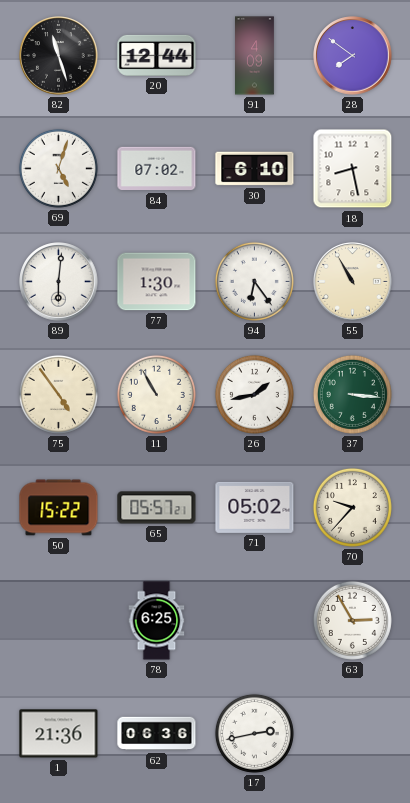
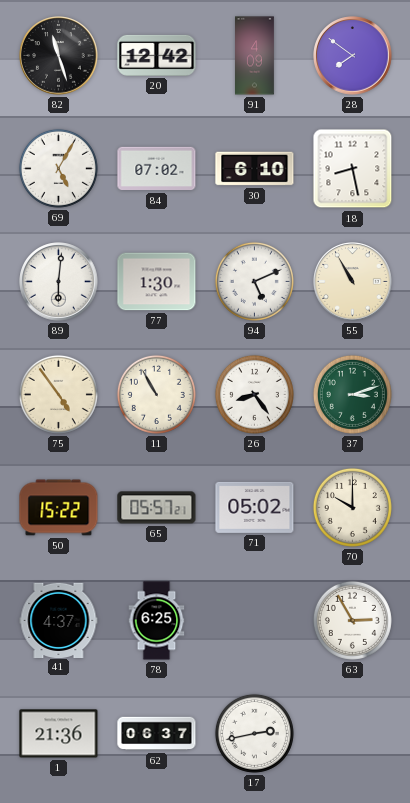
20: 12:44 -> 12:42 (157, 55)
69: 5:03 -> 5:05 (58, 168)
94: 6:24 -> 5:11 (254, 281)
26: 1:43 -> 8:24 (254, 394)
37: 3:16 -> 3:12 (352, 394)
70: 9:37 -> 10:00 (352, 507)
41: none -> 4:37 (59, 620)
62: 06:36 -> 06:37 (157, 734)
